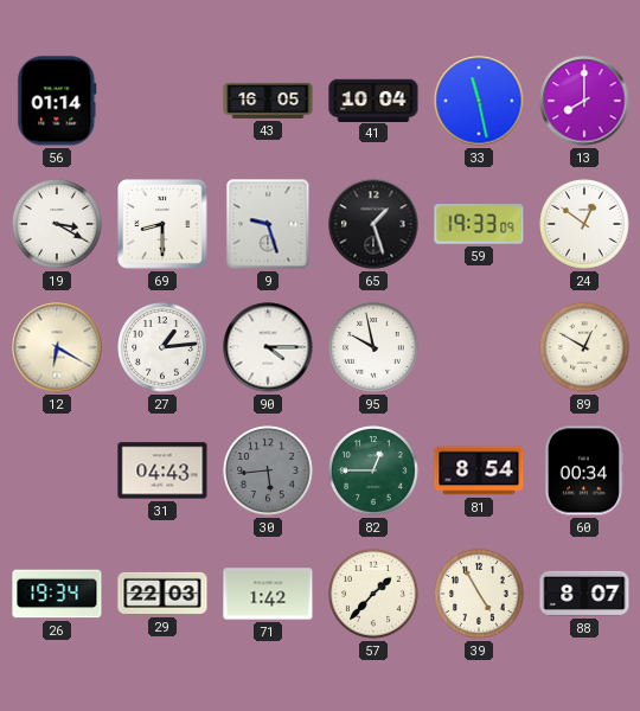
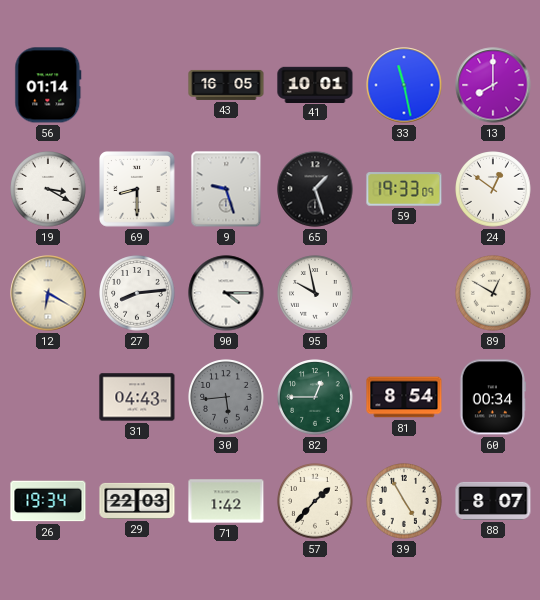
41: 10:04 -> 10:01 (315, 84)
27: 1:14 -> 8:14 (137, 293)
